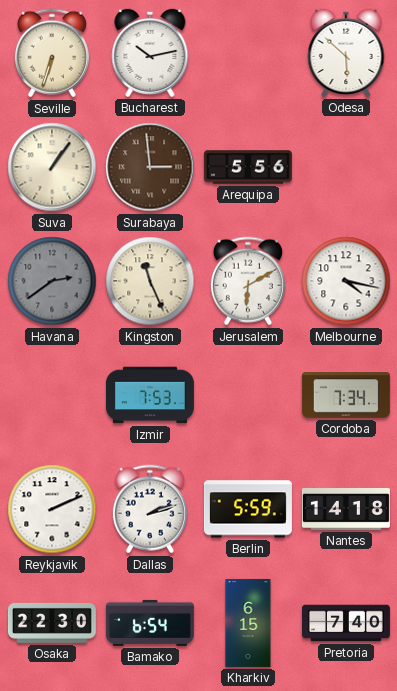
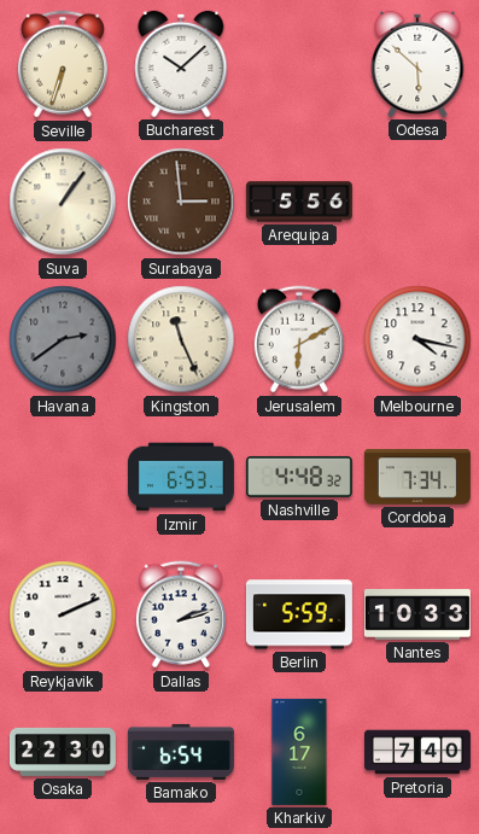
Bucharest: 10:13 -> 10:08 (181, 64)
Izmir: 7:53 -> 6:53 (181, 477)
Nashville: none -> 4:48 (299, 477)
Nantes: 14:18 -> 10:33 (417, 616)
Kharkiv: 6:15 -> 6:17 (299, 752)
